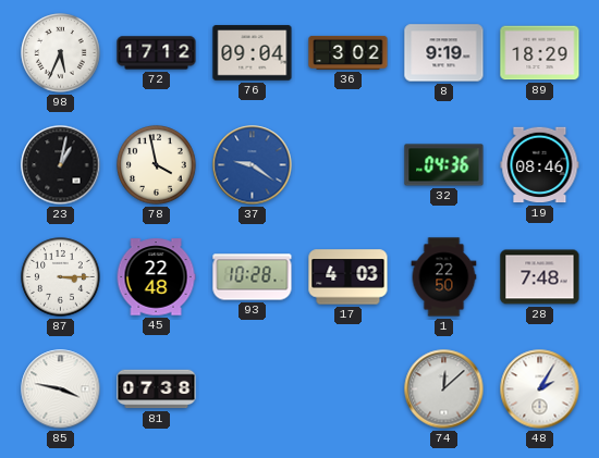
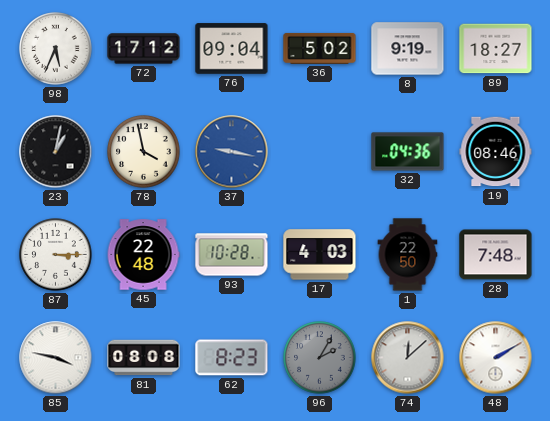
36: 3:02 -> 5:02 (320, 48)
89: 18:29 -> 18:27 (496, 49)
37: 9:21 -> 9:17 (232, 152)
81: 07:38 -> 08:08 (144, 358)
62: none -> 8:23 (232, 358)
96: none -> 2:05 (320, 358)
48: 2:05 -> 2:10 (496, 358)
